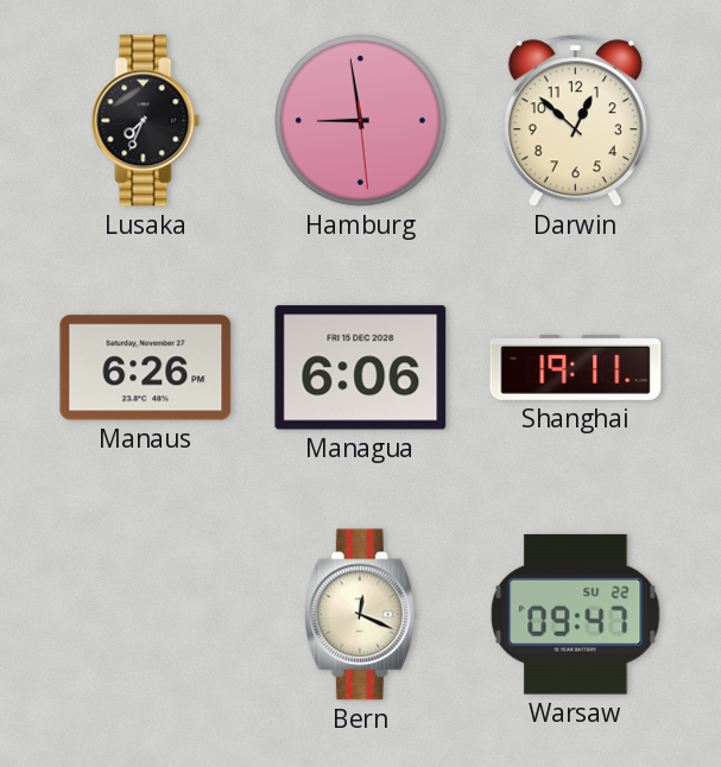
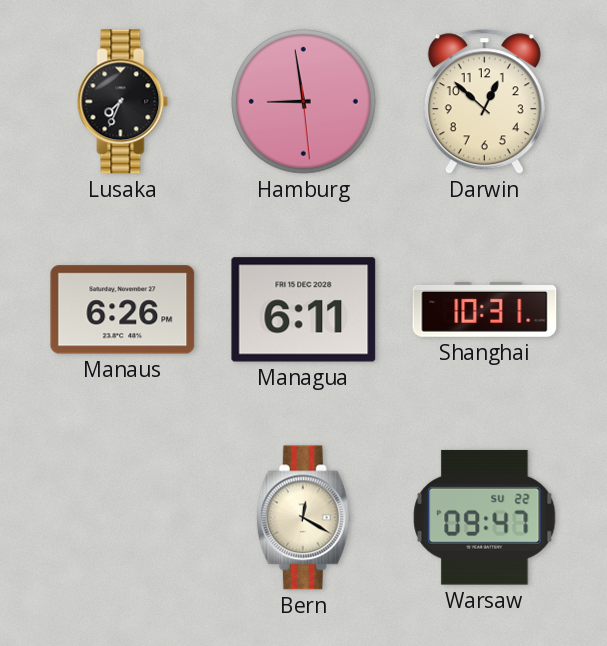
Managua: 6:06 -> 6:11 (304, 310)
Shanghai: 19:11 -> 10:31 (485, 309)
Bern: 12:19 -> 12:20 (303, 518)
